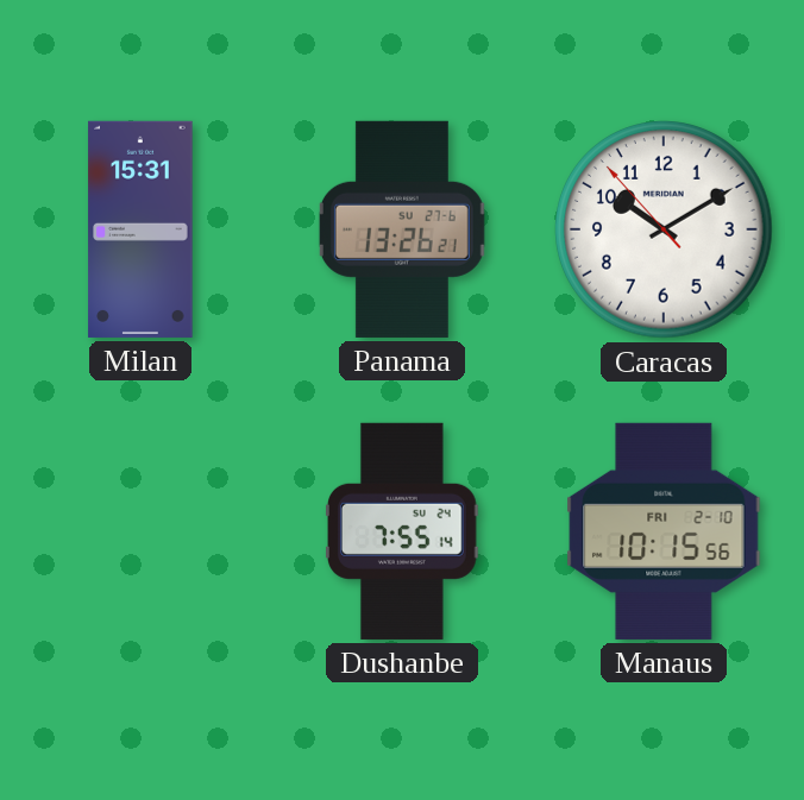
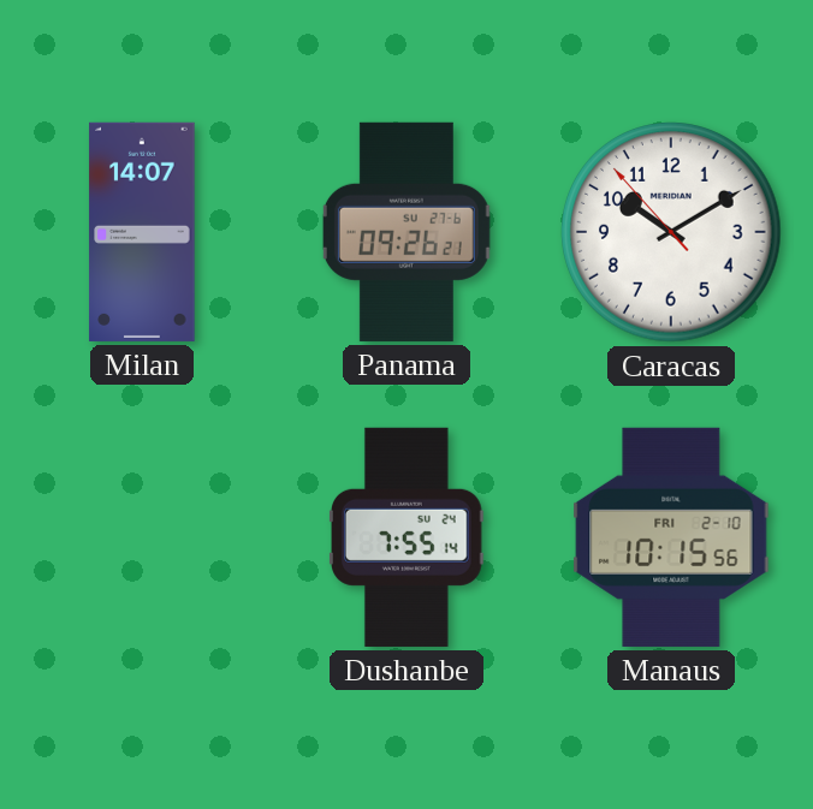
Milan: 15:31 -> 14:07 (142, 232)
Panama: 13:26 -> 09:26 (406, 232)
